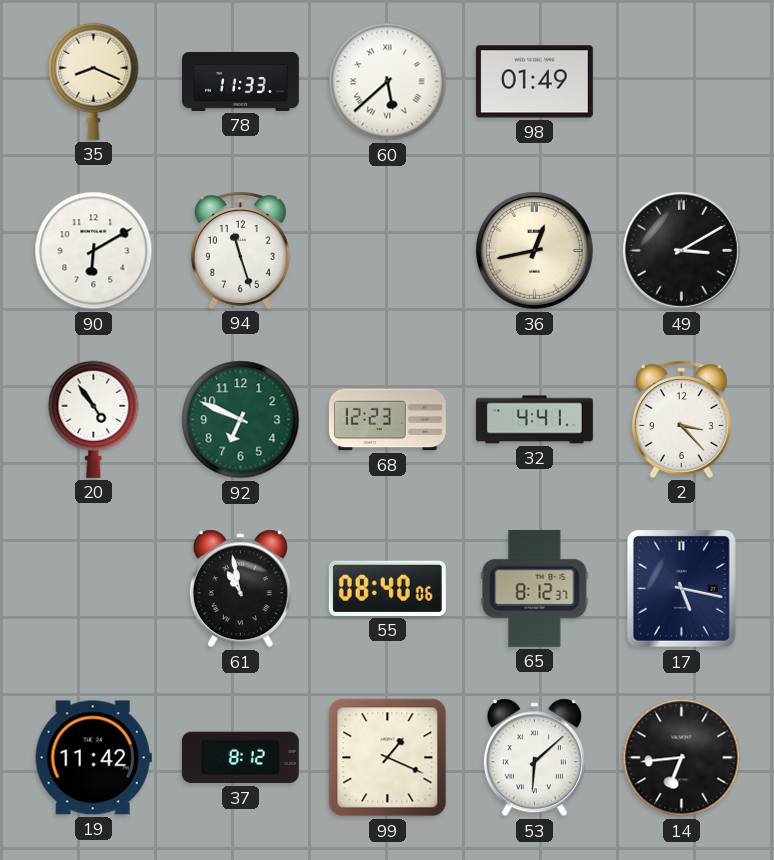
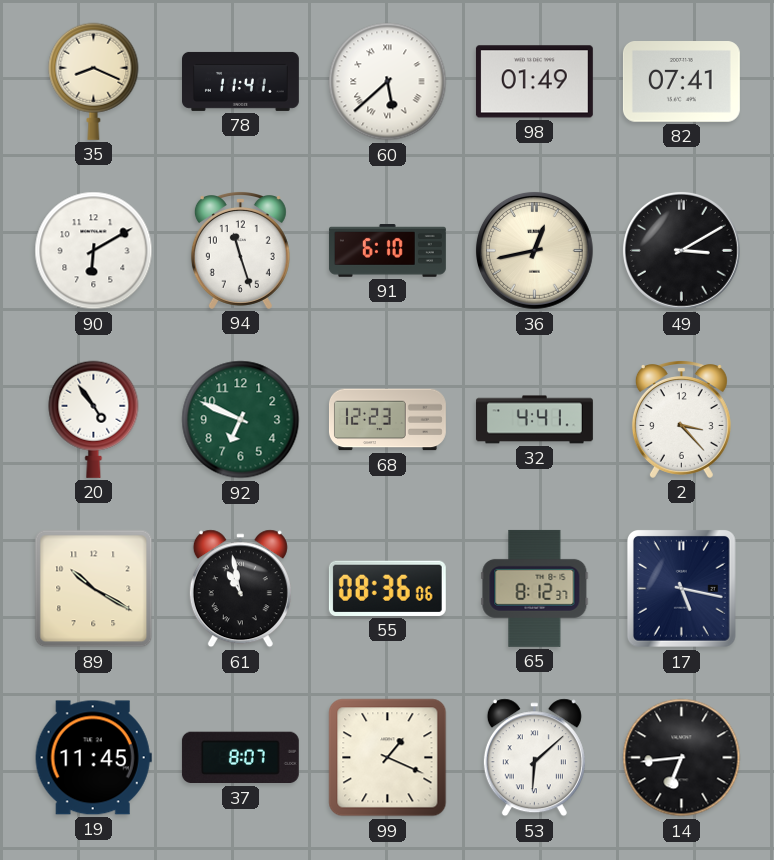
78: 11:33 -> 11:41 (241, 81)
82: none -> 07:41 (681, 82)
91: none -> 6:10 (387, 251)
89: none -> 10:20 (94, 589)
55: 08:40 -> 08:36 (387, 588)
19: 11:42 -> 11:45 (93, 758)
37: 8:12 -> 8:07 (240, 758)
